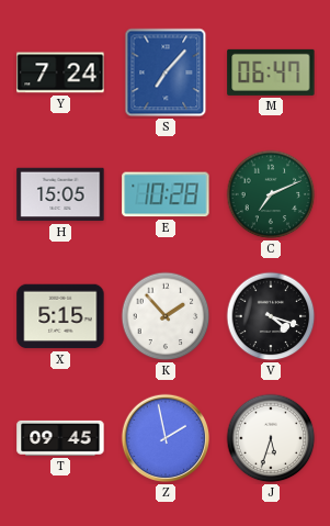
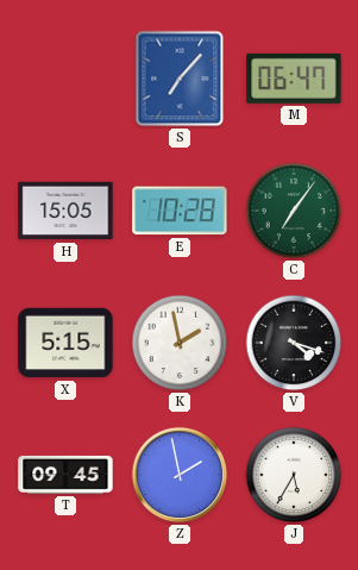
Y: 7:24 -> none (60, 72)
C: 7:11 -> 7:06 (294, 211)
K: 1:53 -> 1:58 (180, 343)
J: 5:33 -> 5:35 (294, 475)
